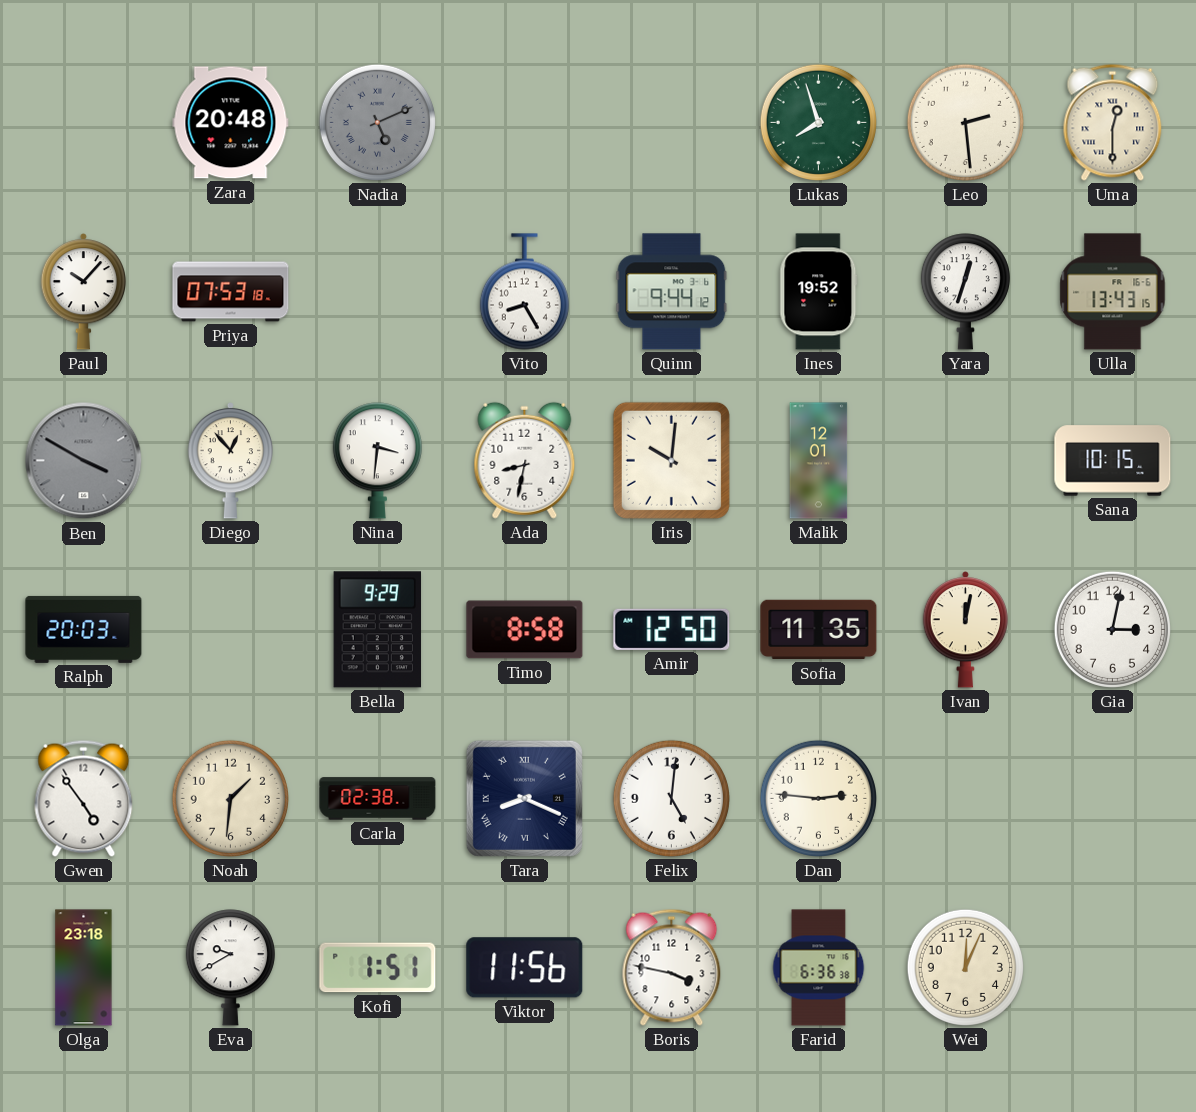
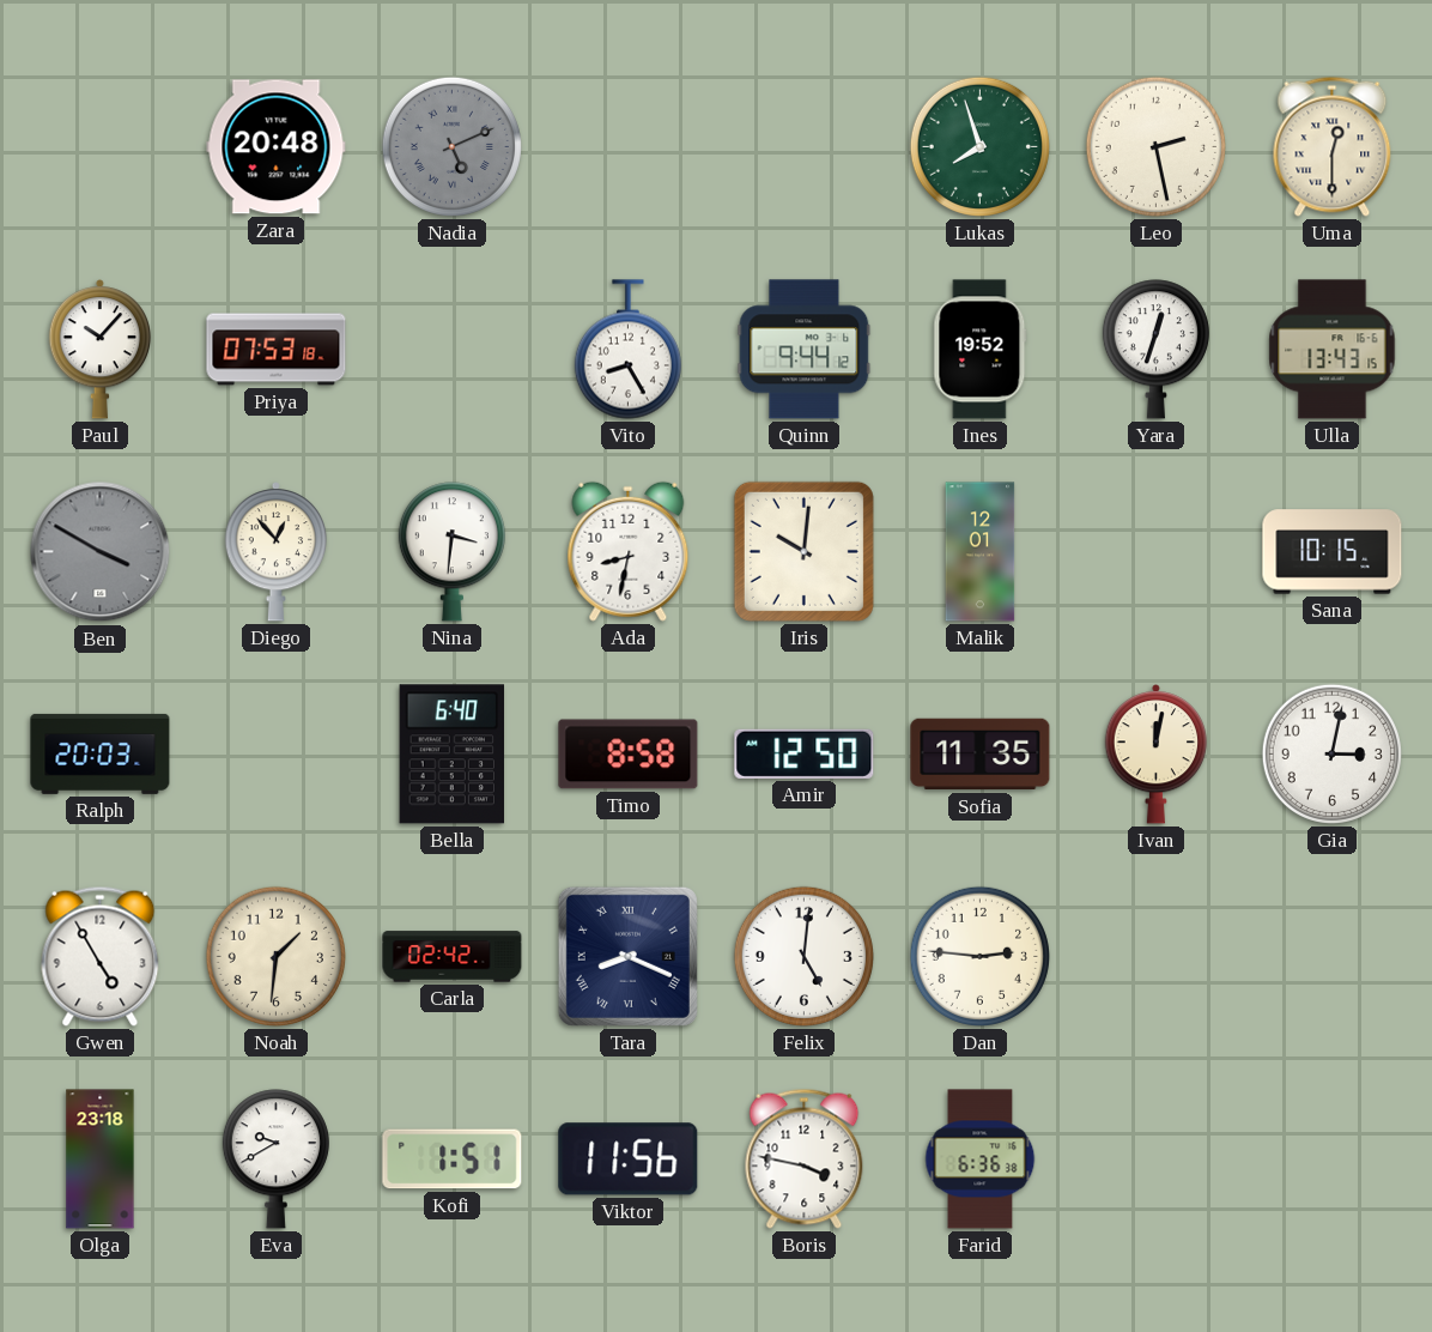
Leo: 2:29 -> 2:28 (1155, 146)
Bella: 9:29 -> 6:40 (451, 755)
Gwen: 4:54 -> 4:55 (101, 956)
Carla: 02:38 -> 02:42 (453, 957)
Wei: 12:04 -> none (965, 967)
